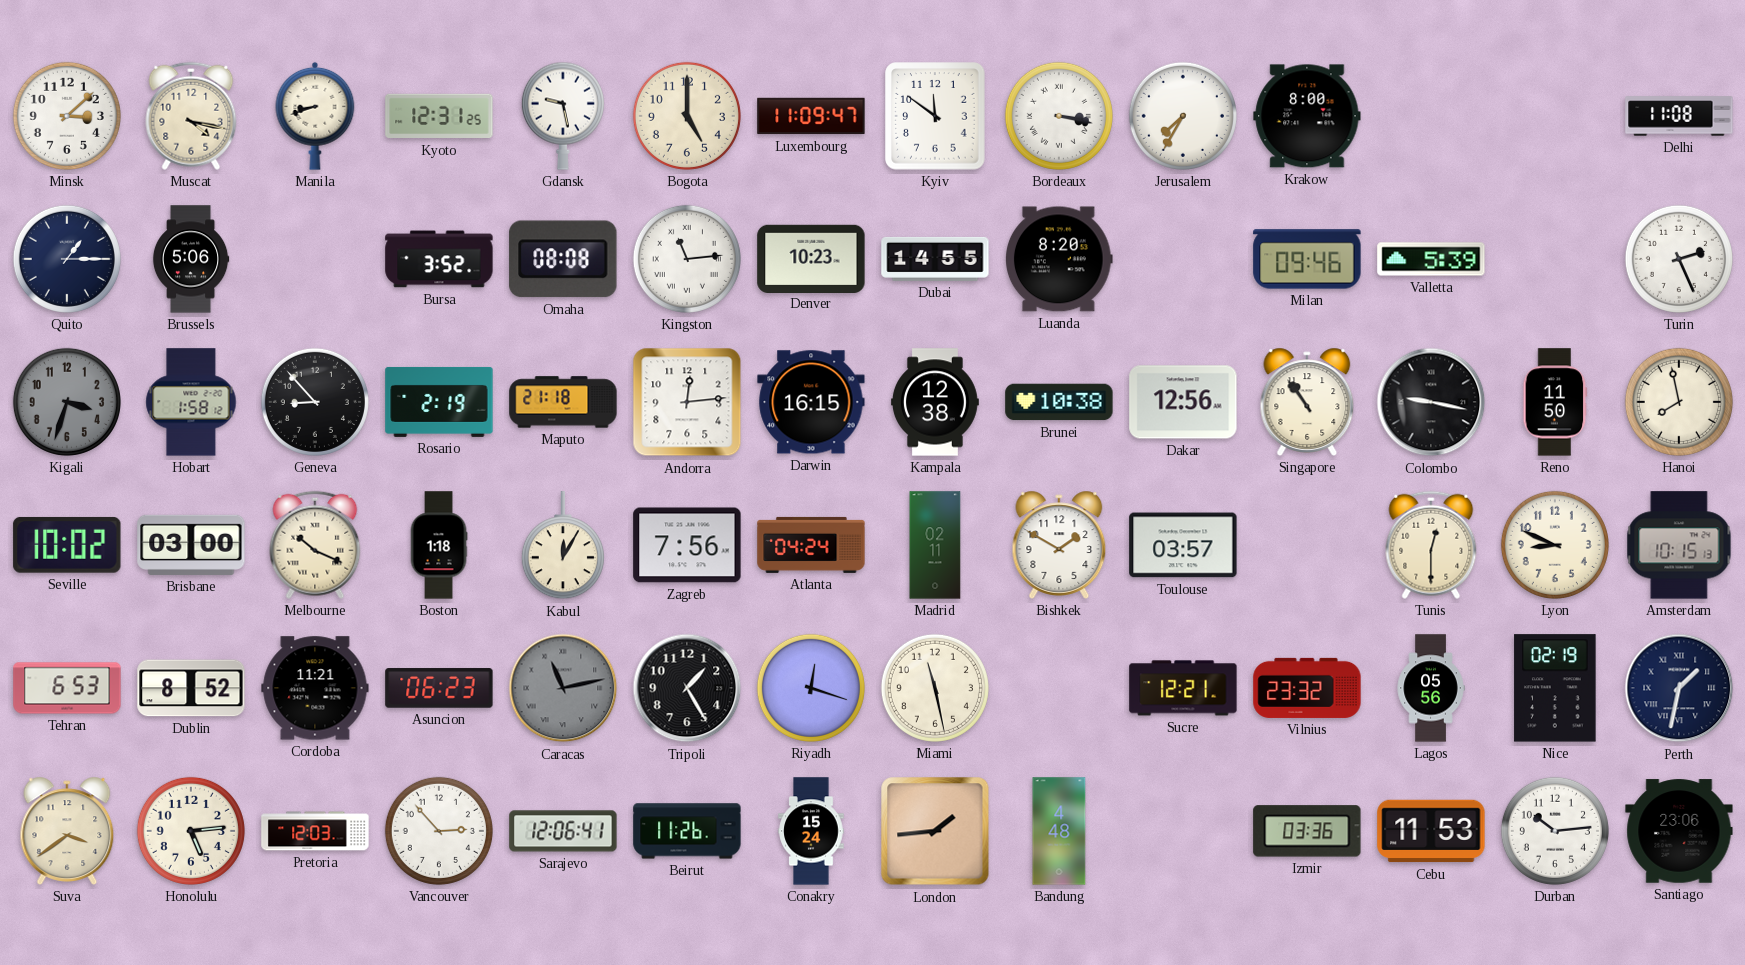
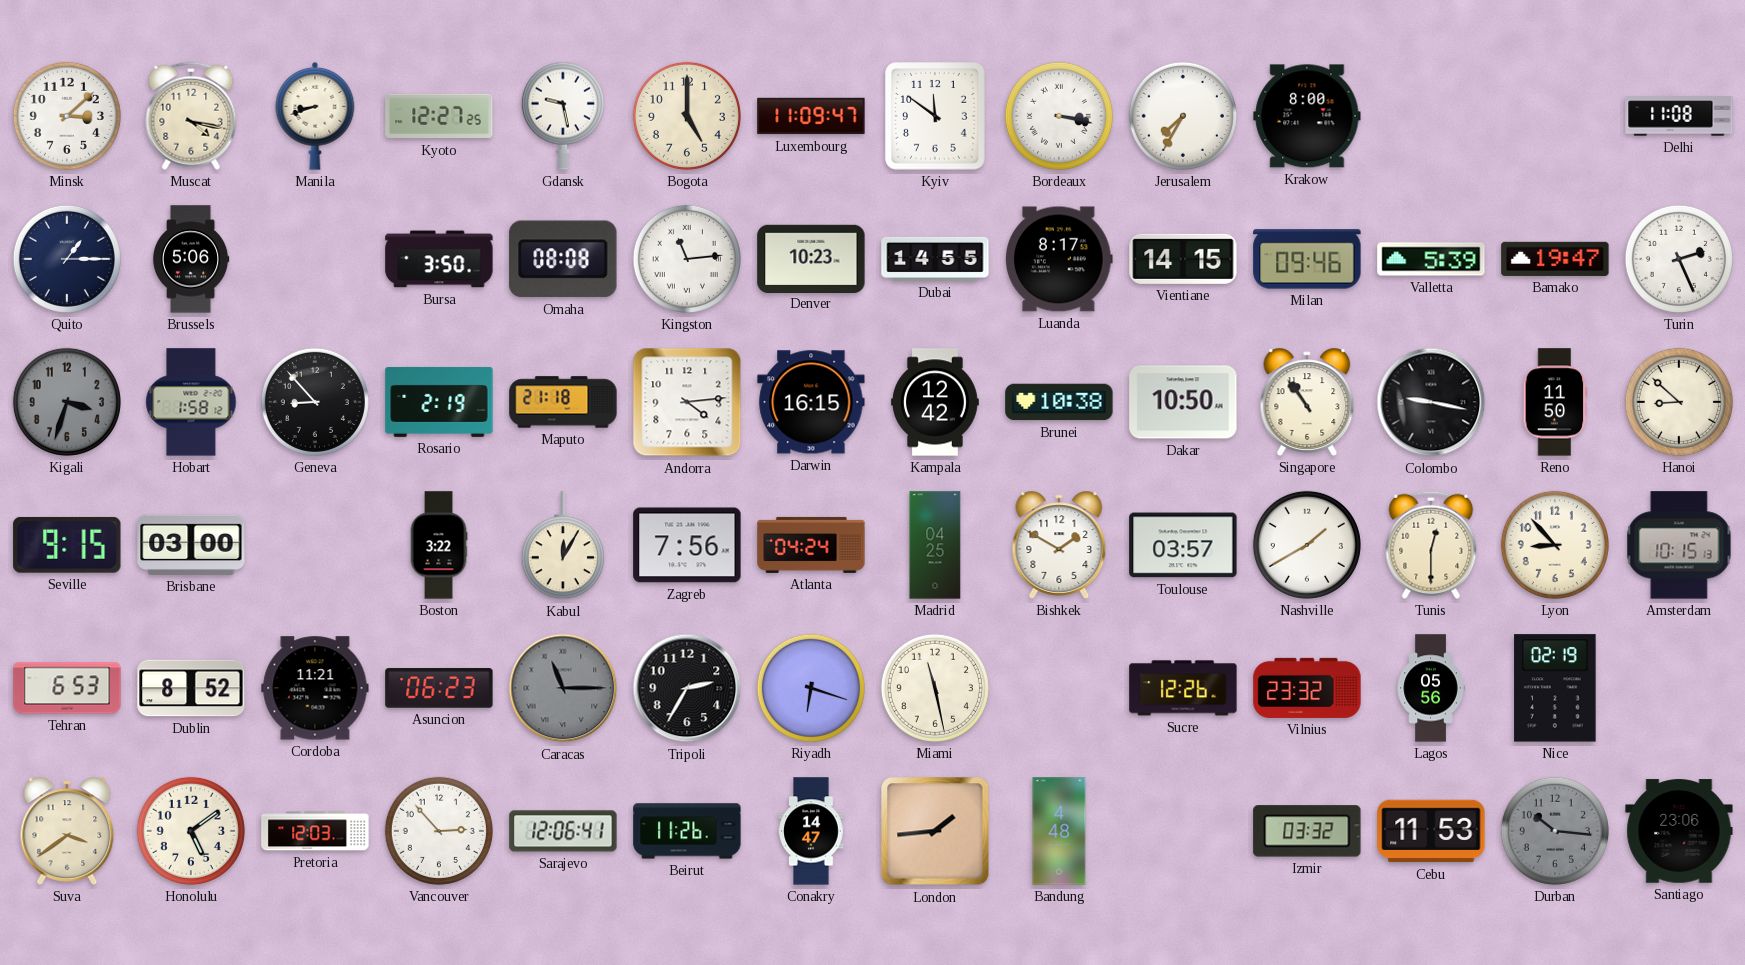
Kyoto: 12:31 -> 12:27 (439, 116)
Bursa: 3:52 -> 3:50 (439, 259)
Luanda: 8:20 -> 8:17 (1059, 259)
Vientiane: none -> 14:15 (1183, 259)
Bamako: none -> 19:47 (1555, 259)
Andorra: 12:14 -> 4:14 (687, 402)
Kampala: 12:38 -> 12:42 (935, 402)
Dakar: 12:56 -> 10:50 (1183, 402)
Hanoi: 7:58 -> 8:52 (1679, 402)
Seville: 10:02 -> 9:15 (67, 545)
Melbourne: 10:19 -> none (315, 545)
Boston: 1:18 -> 3:22 (439, 545)
Madrid: 02:11 -> 04:25 (935, 545)
Nashville: none -> 1:40 (1307, 545)
Lyon: 8:49 -> 8:53 (1555, 545)
Caracas: 11:13 -> 11:15 (563, 688)
Tripoli: 1:25 -> 2:35 (687, 688)
Riyadh: 12:18 -> 6:18 (811, 688)
Sucre: 12:21 -> 12:26 (1183, 688)
Perth: 1:32 -> none (1679, 688)
Honolulu: 5:14 -> 5:09 (191, 831)
Conakry: 15:24 -> 14:47 (811, 831)
Izmir: 03:36 -> 03:32 (1307, 831)
Durban: 10:14 -> 10:16 (1555, 831)
Durban dial: white -> grey (1555, 831)
